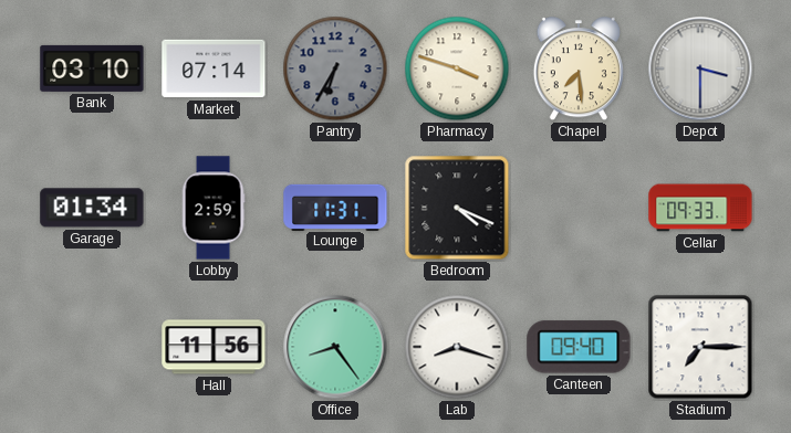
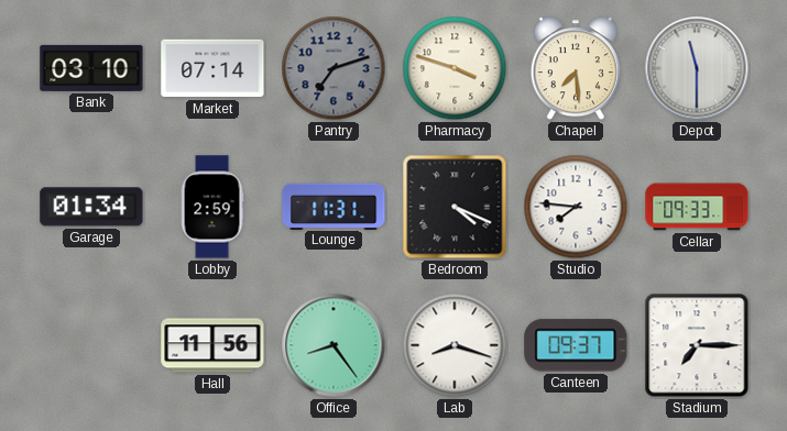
Pantry: 6:35 -> 7:12 (334, 68)
Depot: 3:30 -> 11:30 (697, 68)
Studio: none -> 7:46 (576, 207)
Canteen: 09:40 -> 09:37 (576, 345)
